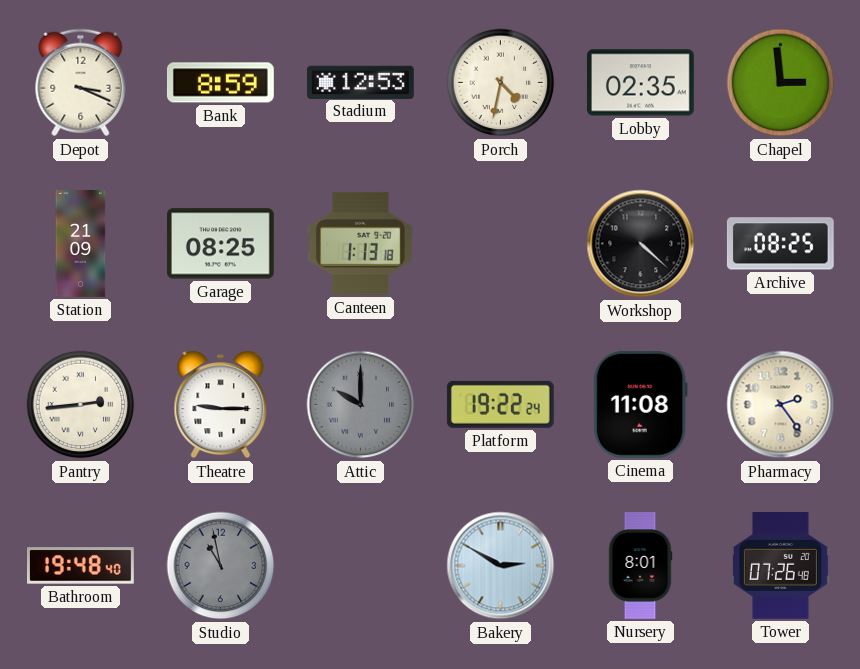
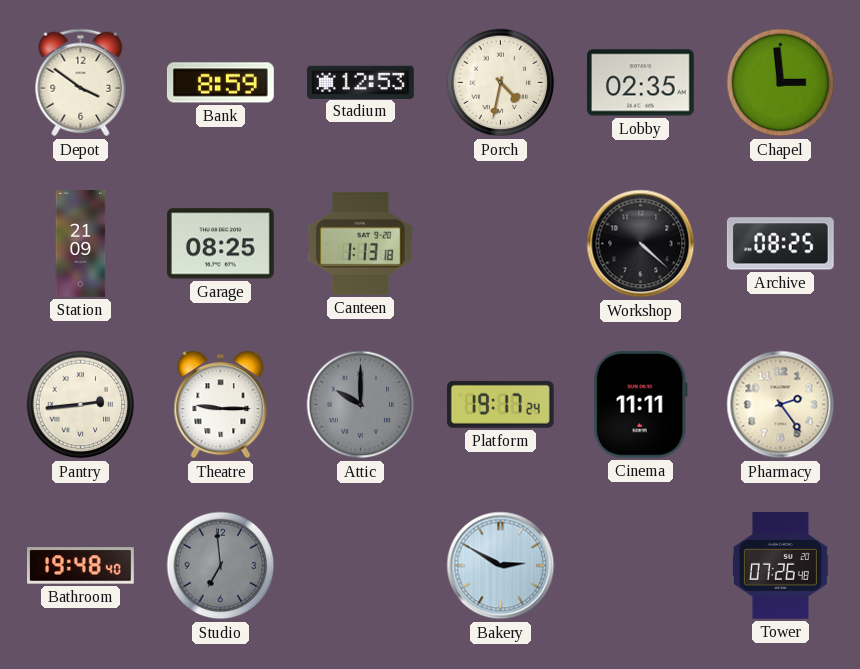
Depot: 3:19 -> 3:51 (81, 83)
Platform: 19:22 -> 19:17 (500, 404)
Cinema: 11:08 -> 11:11 (640, 404)
Studio: 10:58 -> 6:59 (221, 566)
Nursery: 8:01 -> none (640, 566)
